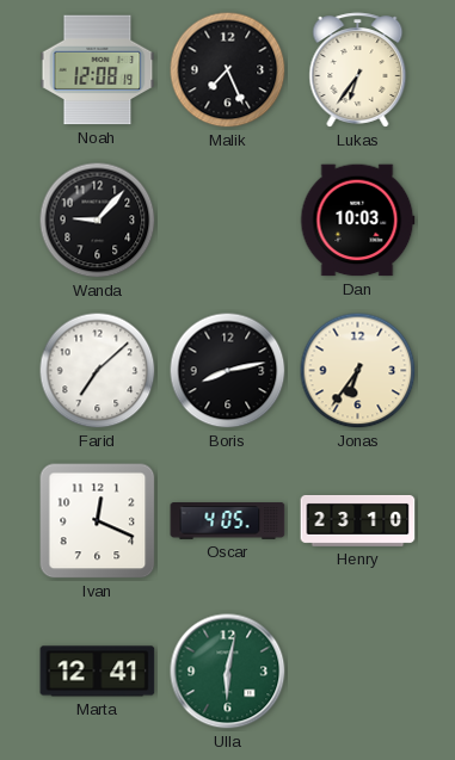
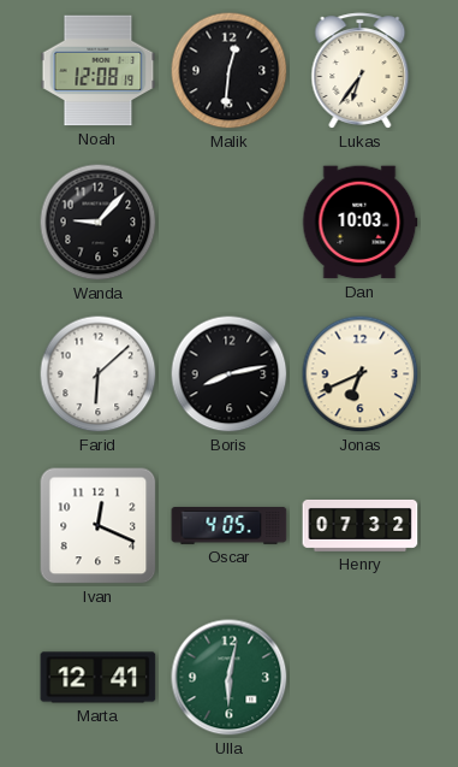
Malik: 7:26 -> 12:31 (230, 71)
Farid: 7:08 -> 6:08 (99, 374)
Jonas: 6:36 -> 6:41 (361, 374)
Henry: 23:10 -> 07:32 (361, 525)
